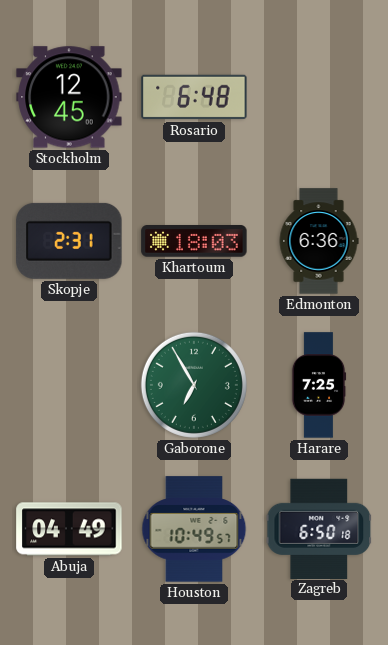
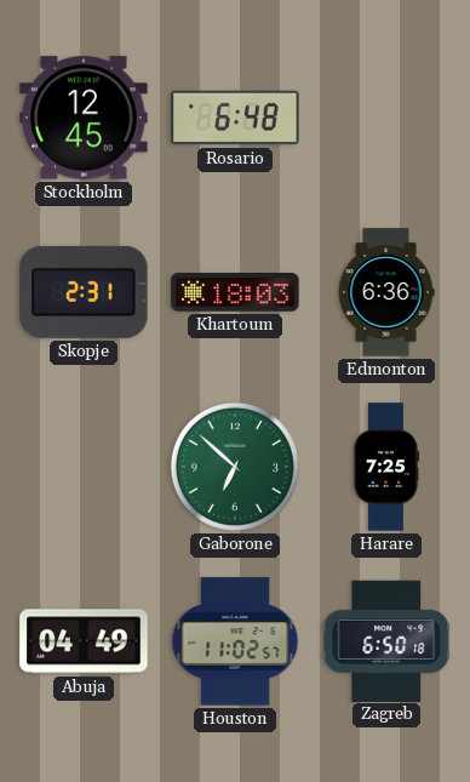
Gaborone: 6:55 -> 6:52 (235, 467)
Houston: 10:49 -> 11:02 (235, 641)
